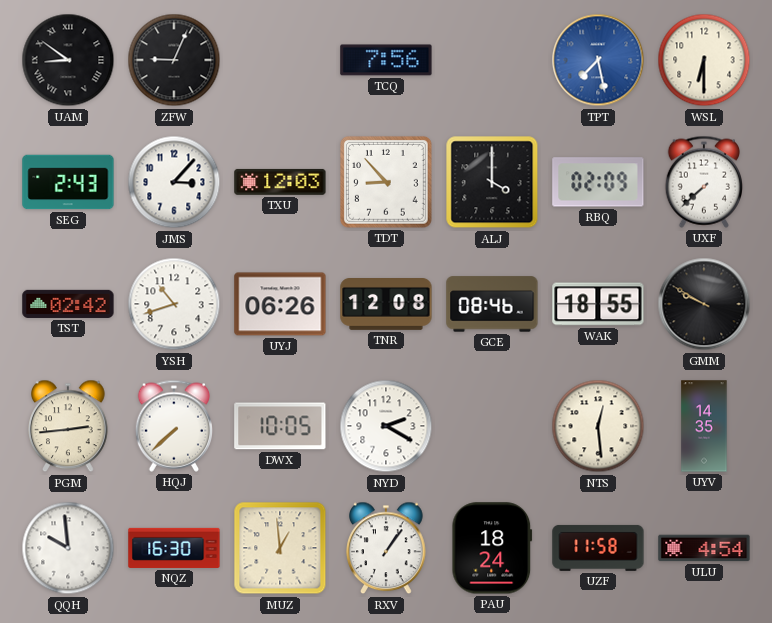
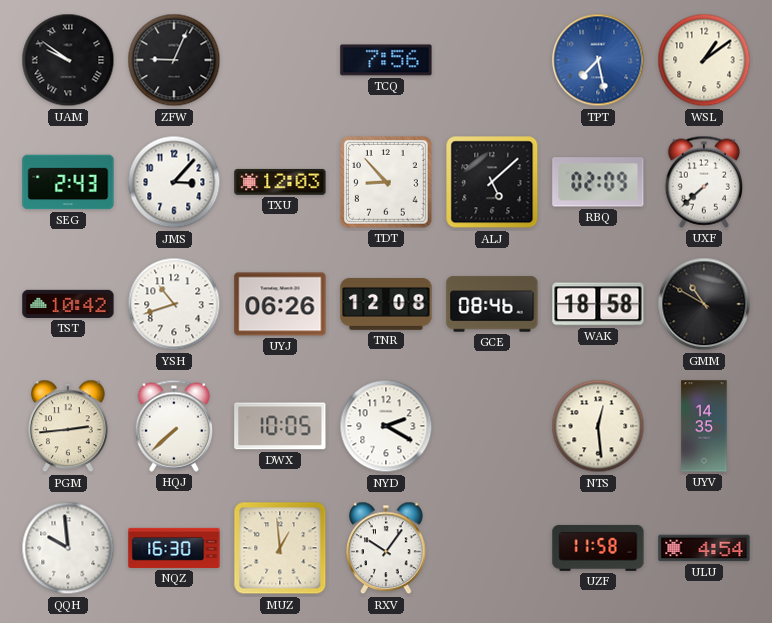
UAM: 8:51 -> 9:51 (68, 60)
WSL: 6:30 -> 1:09 (704, 60)
ALJ: 4:00 -> 5:08 (492, 182)
TST: 02:42 -> 10:42 (68, 304)
WAK: 18:55 -> 18:58 (598, 304)
GMM: 9:50 -> 10:50 (704, 304)
RXV: 1:06 -> 10:06 (387, 548)
PAU: 18:24 -> none (492, 548)
